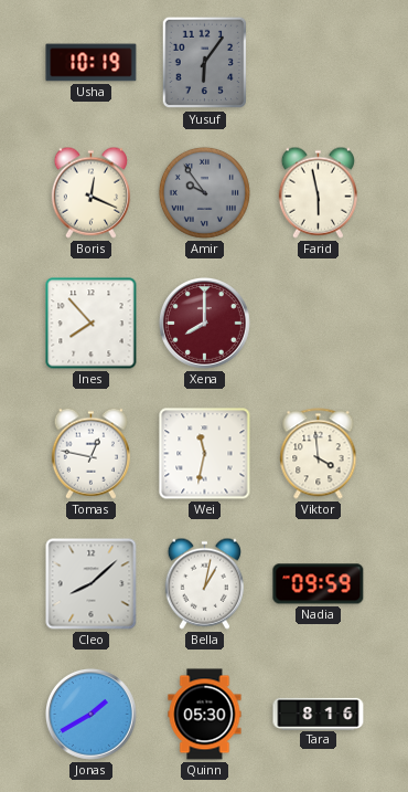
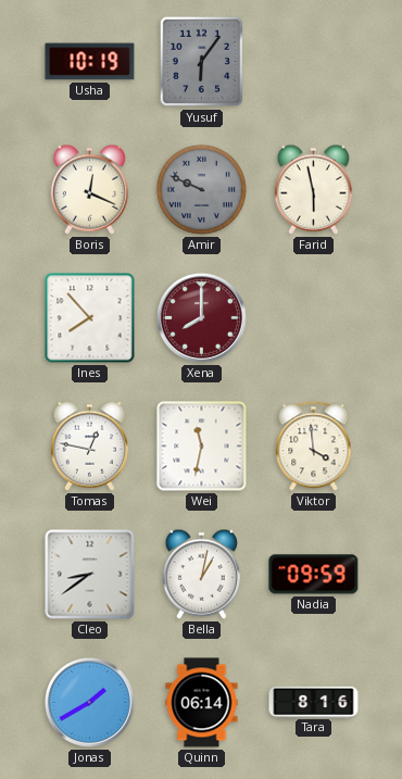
Amir: 9:54 -> 9:49 (201, 189)
Cleo: 8:08 -> 8:39 (90, 575)
Quinn: 05:30 -> 06:14 (202, 703)
